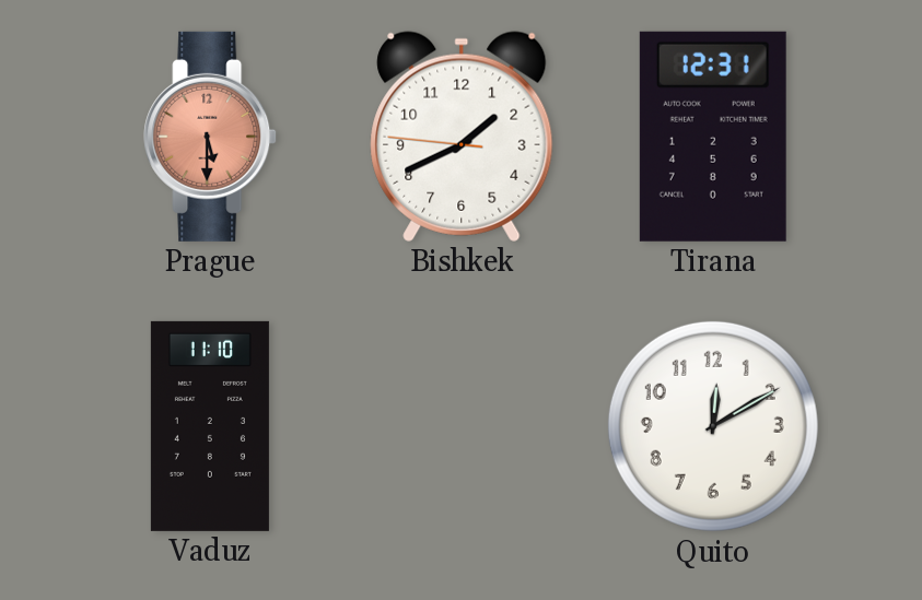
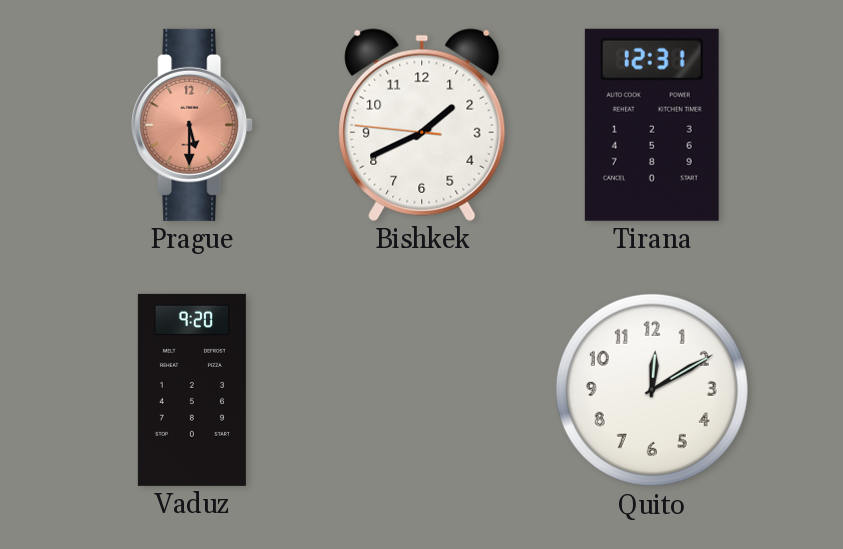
Vaduz: 11:10 -> 9:20 (192, 390)
